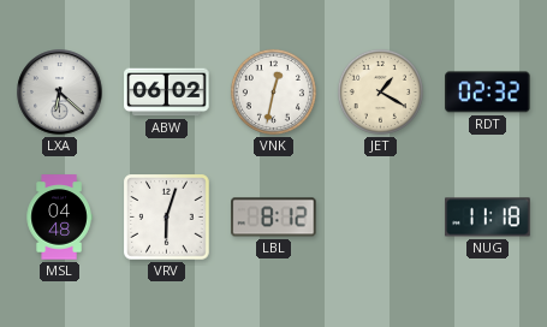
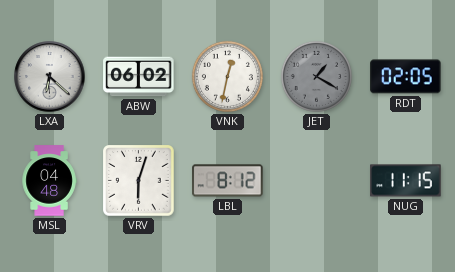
JET dial: cream -> grey (316, 76)
RDT: 02:32 -> 02:05 (406, 77)
NUG: 11:18 -> 11:15 (406, 181)
